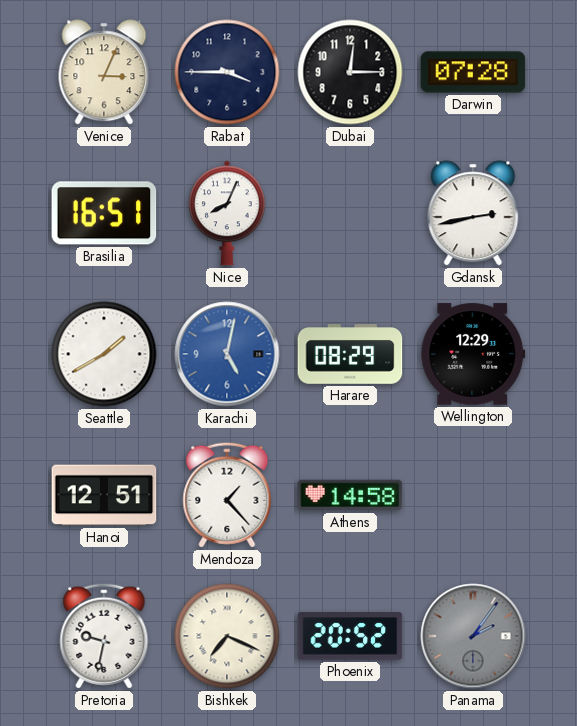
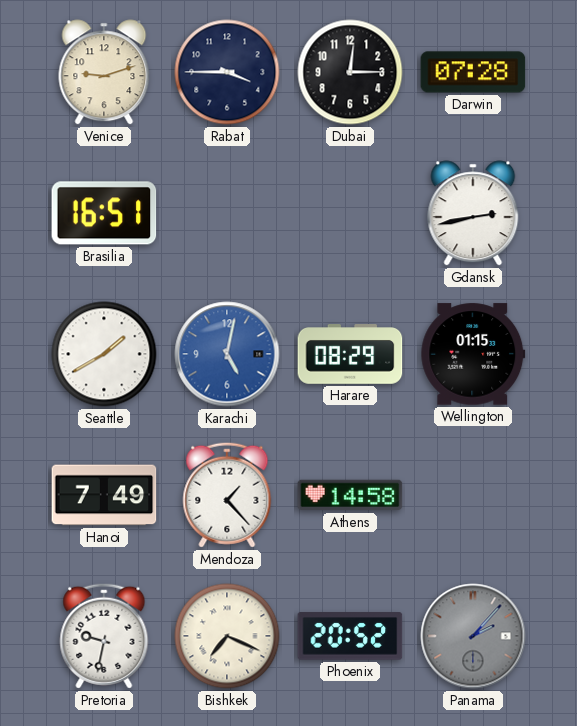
Venice: 3:04 -> 9:12 (104, 72)
Nice: 8:04 -> none (228, 213)
Wellington: 12:29 -> 01:15 (473, 354)
Hanoi: 12:51 -> 7:49 (104, 495)
Panama: 2:06 -> 2:07 (473, 636)
